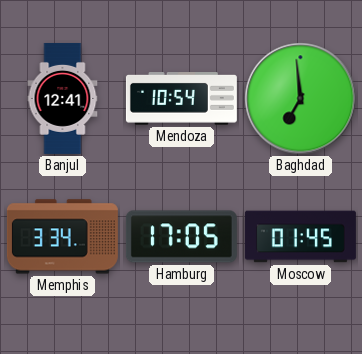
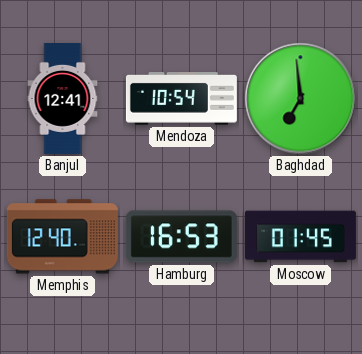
Memphis: 3:34 -> 12:40 (62, 237)
Hamburg: 17:05 -> 16:53 (181, 237)
